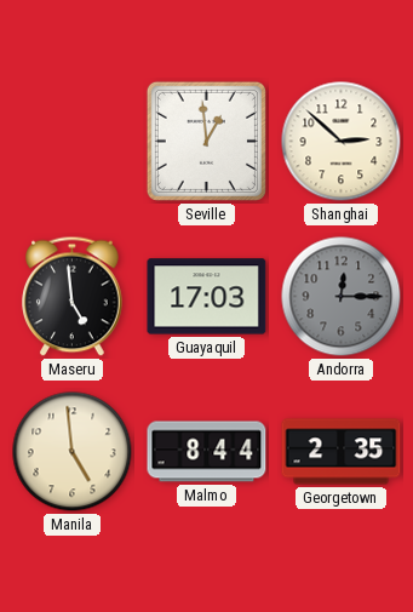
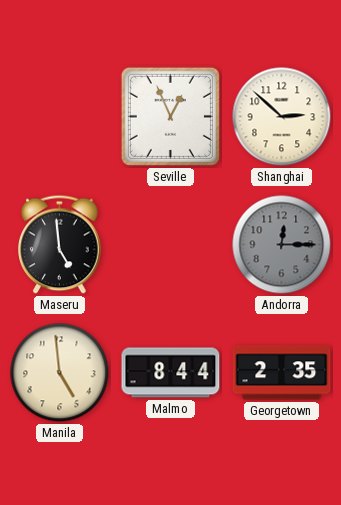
Seville: 12:59 -> 12:56 (170, 116)
Guayaquil: 17:03 -> none (207, 297)
